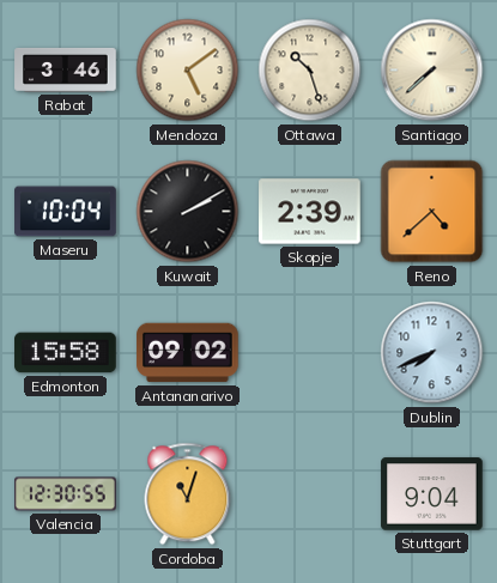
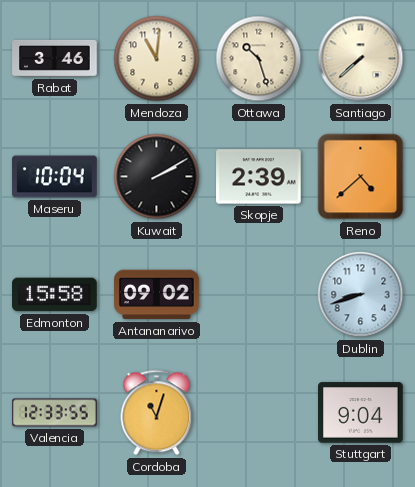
Mendoza: 5:09 -> 11:01 (157, 59)
Dublin: 7:41 -> 8:42 (361, 295)
Valencia: 12:30 -> 12:33 (55, 413)
